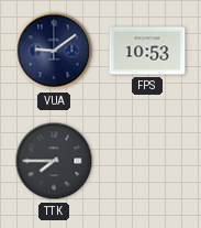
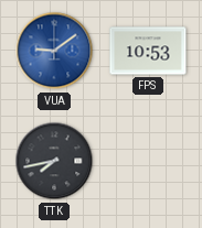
VUA dial: navy -> blue (54, 51)
TTK: 7:45 -> 7:43 (54, 161)
